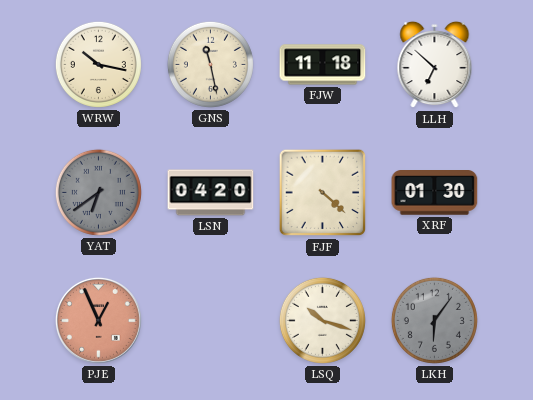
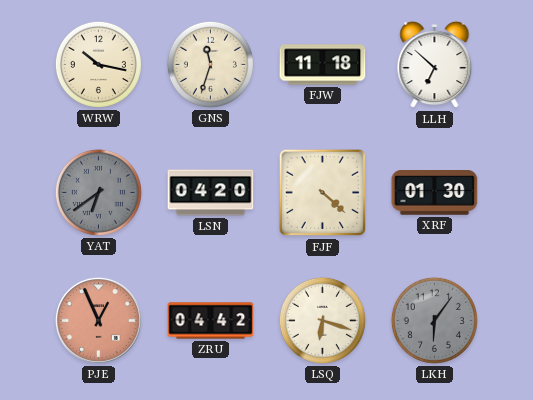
GNS: 11:28 -> 11:33 (210, 64)
ZRU: none -> 04:42 (211, 321)
LSQ: 10:18 -> 6:18 (322, 320)
